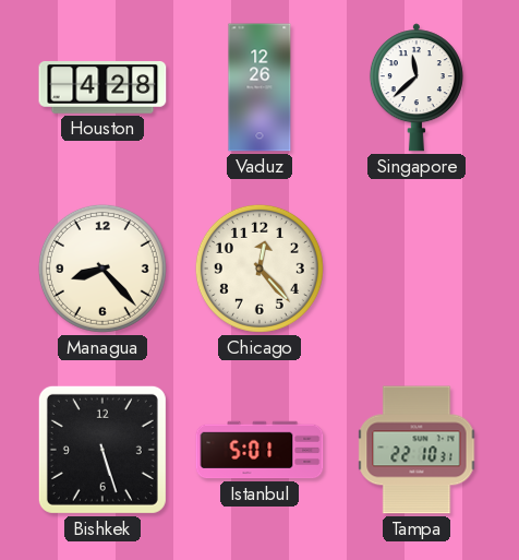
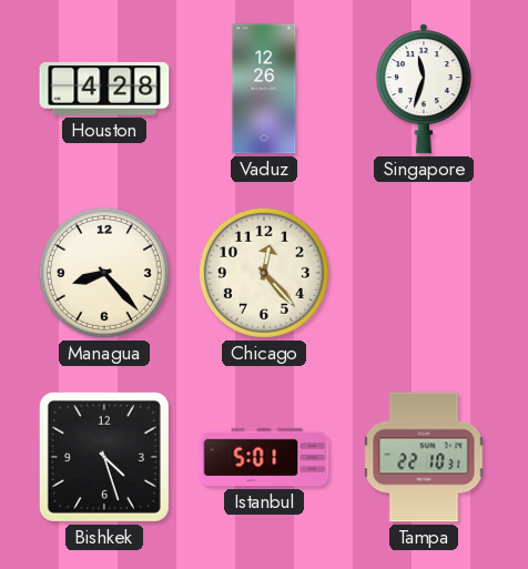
Singapore: 11:38 -> 11:33 (424, 89)
Bishkek: 5:27 -> 4:27 (104, 457)
